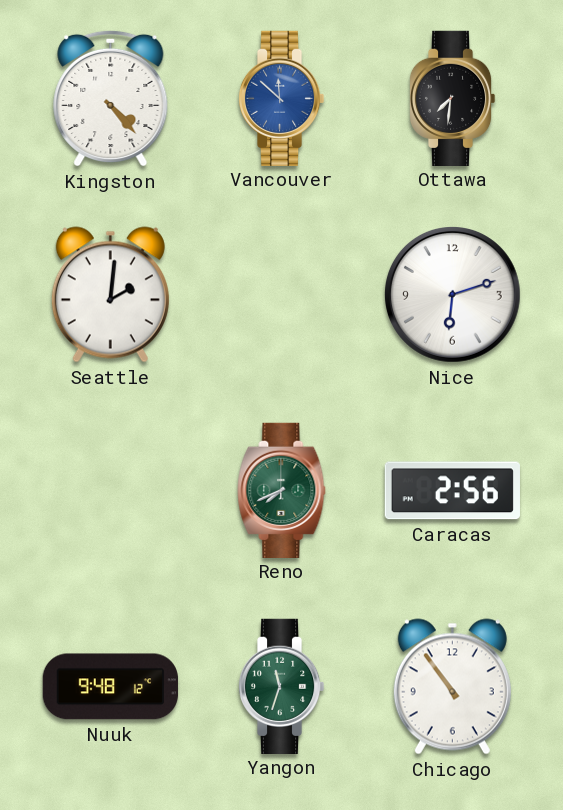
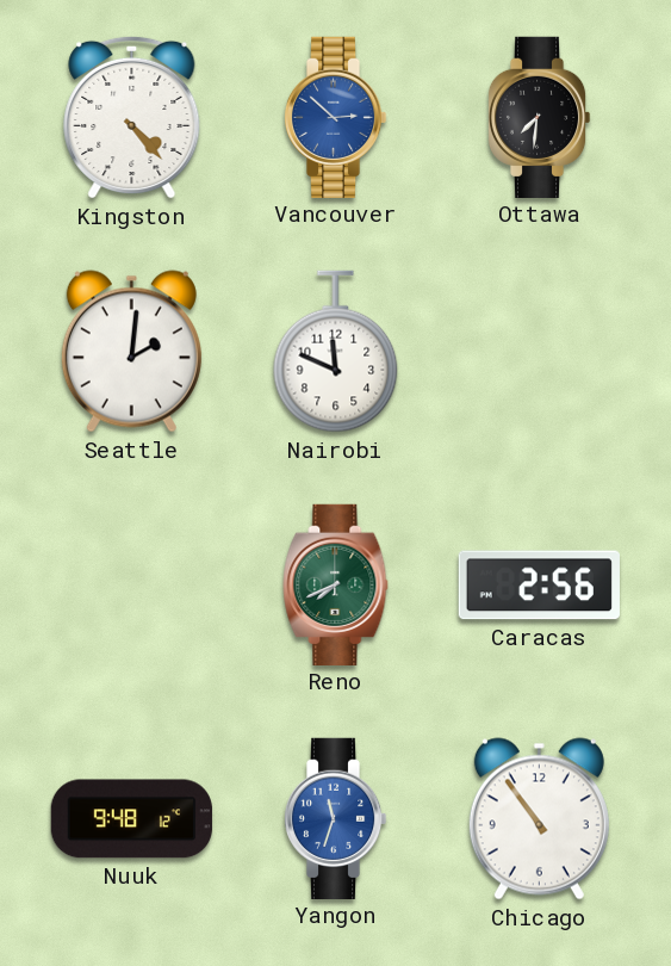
Vancouver: 11:52 -> 2:52 (335, 117)
Nairobi: none -> 11:49 (336, 352)
Nice: 6:12 -> none (453, 295)
Yangon dial: green -> blue (335, 818)
